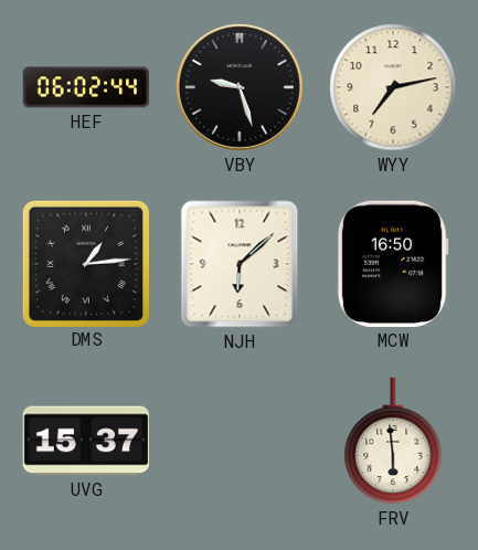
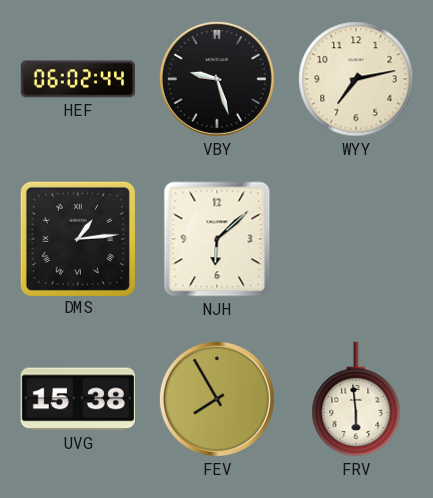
MCW: 16:50 -> none (393, 264)
UVG: 15:37 -> 15:38 (77, 399)
FEV: none -> 7:55 (217, 399)
